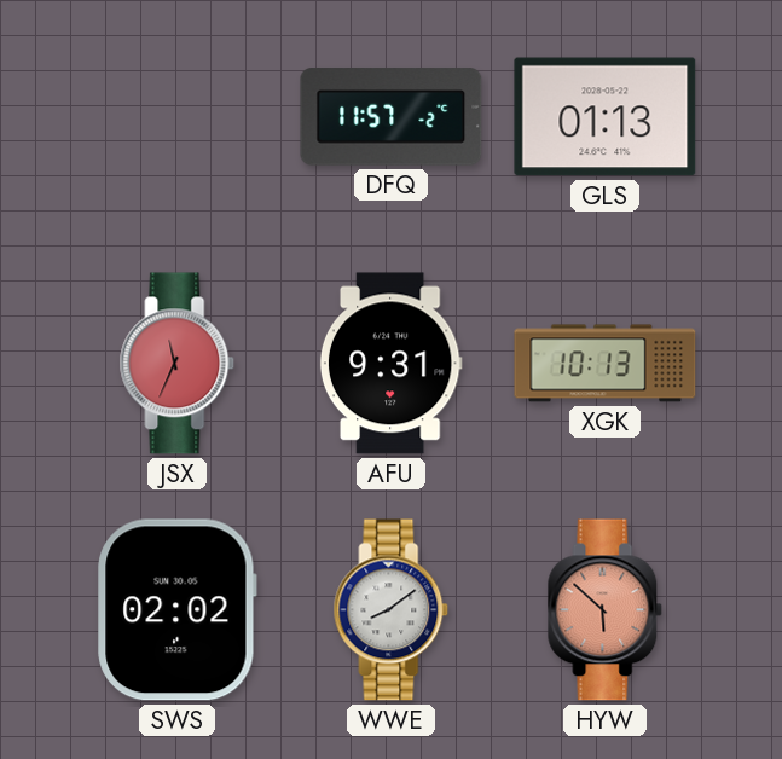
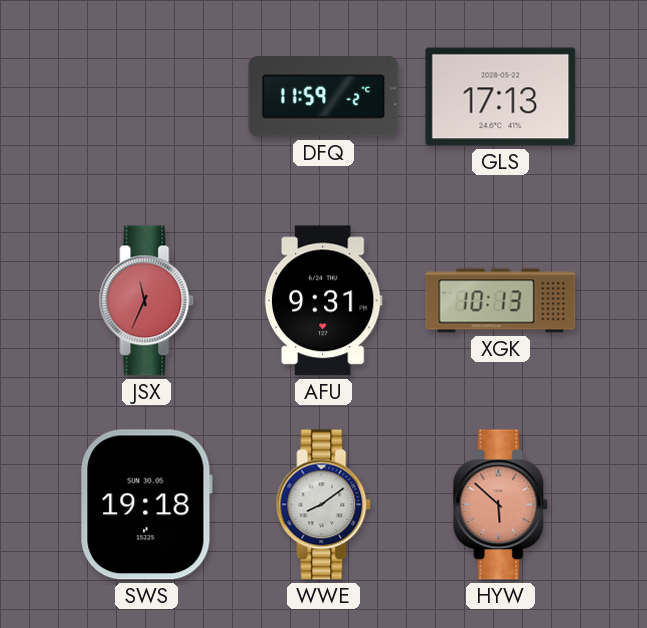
DFQ: 11:57 -> 11:59 (324, 97)
GLS: 01:13 -> 17:13 (501, 97)
SWS: 02:02 -> 19:18 (147, 505)
